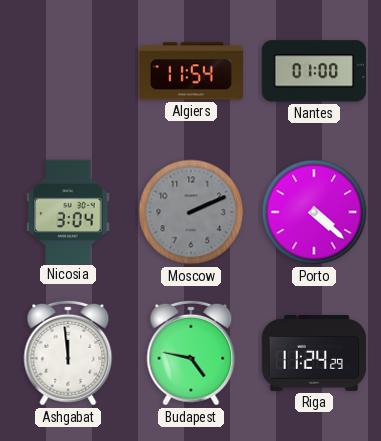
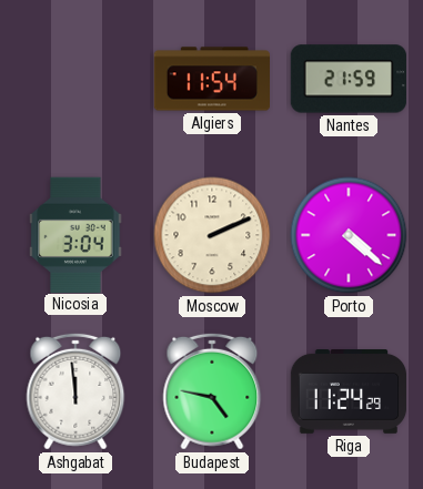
Nantes: 01:00 -> 21:59 (349, 79)
Moscow dial: grey -> cream (212, 235)
